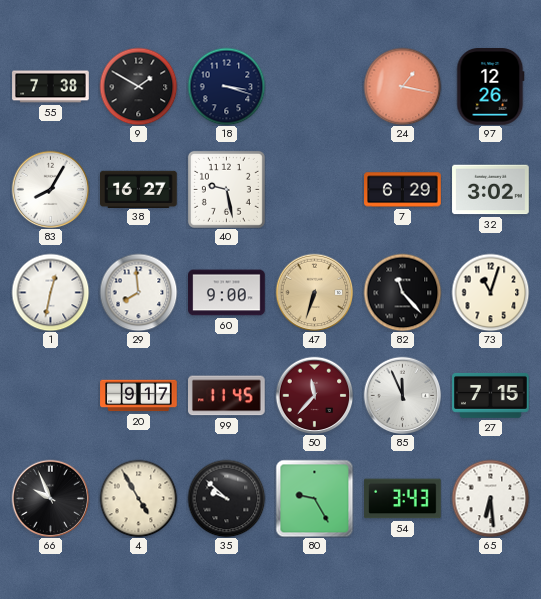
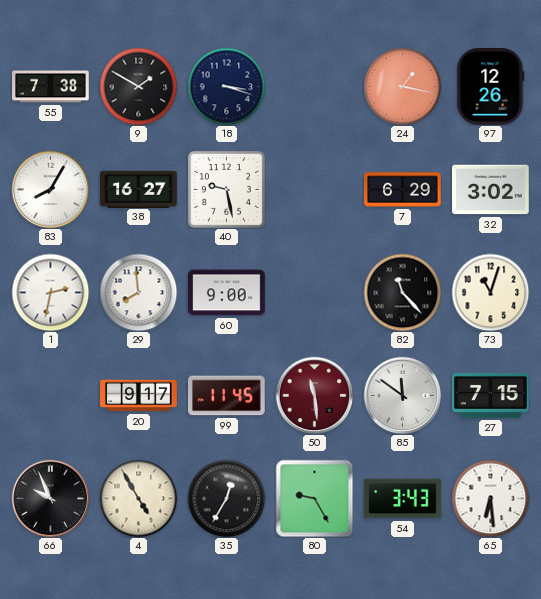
1: 12:32 -> 2:32 (50, 292)
47: 6:33 -> none (314, 292)
50: 11:37 -> 11:29 (314, 395)
85: 11:56 -> 11:51 (402, 395)
35: 9:52 -> 12:35 (226, 498)
